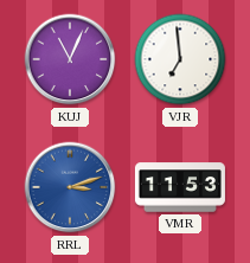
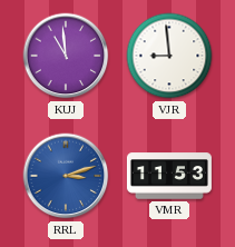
KUJ: 11:04 -> 10:59 (66, 56)
VJR: 6:59 -> 8:59 (169, 56)
